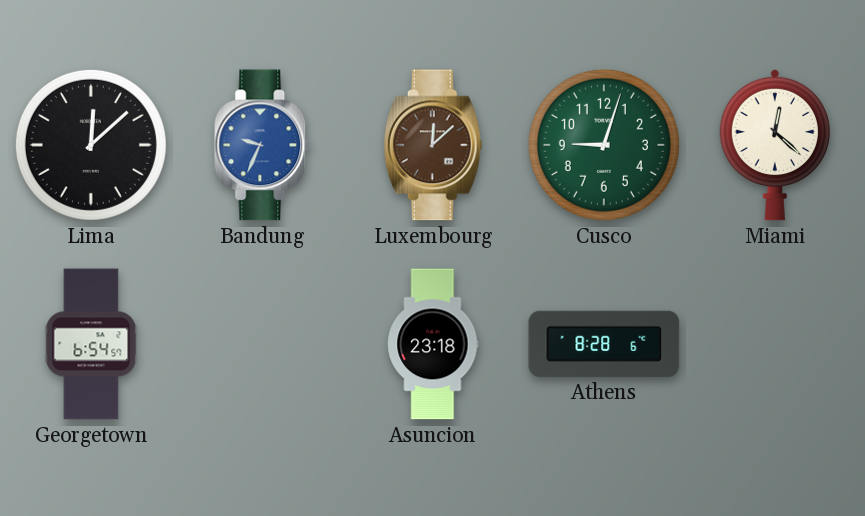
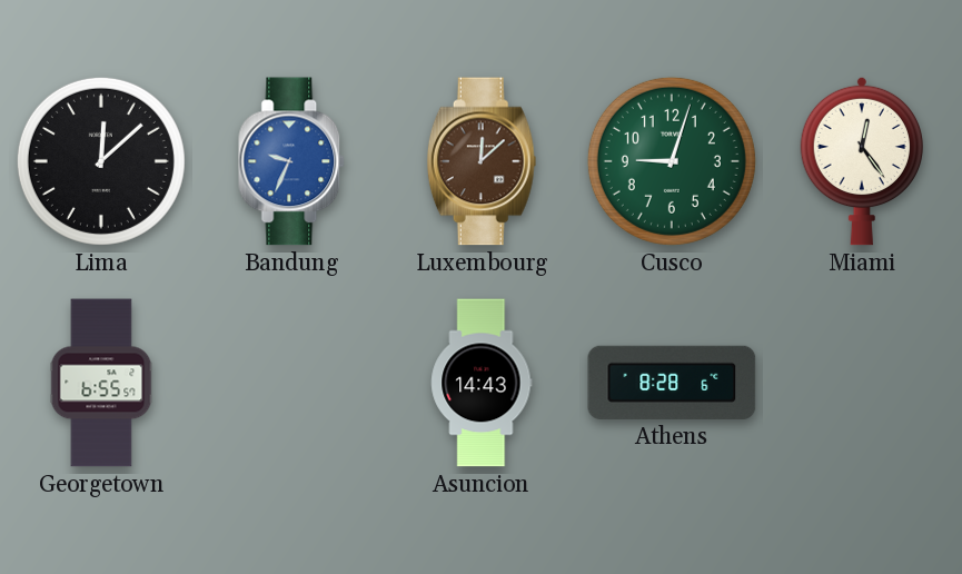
Miami: 12:22 -> 12:24 (861, 161)
Georgetown: 6:54 -> 6:55 (101, 383)
Asuncion: 23:18 -> 14:43 (482, 383)
